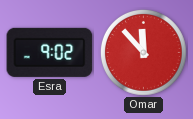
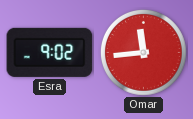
Omar: 11:53 -> 11:44 (144, 53)
